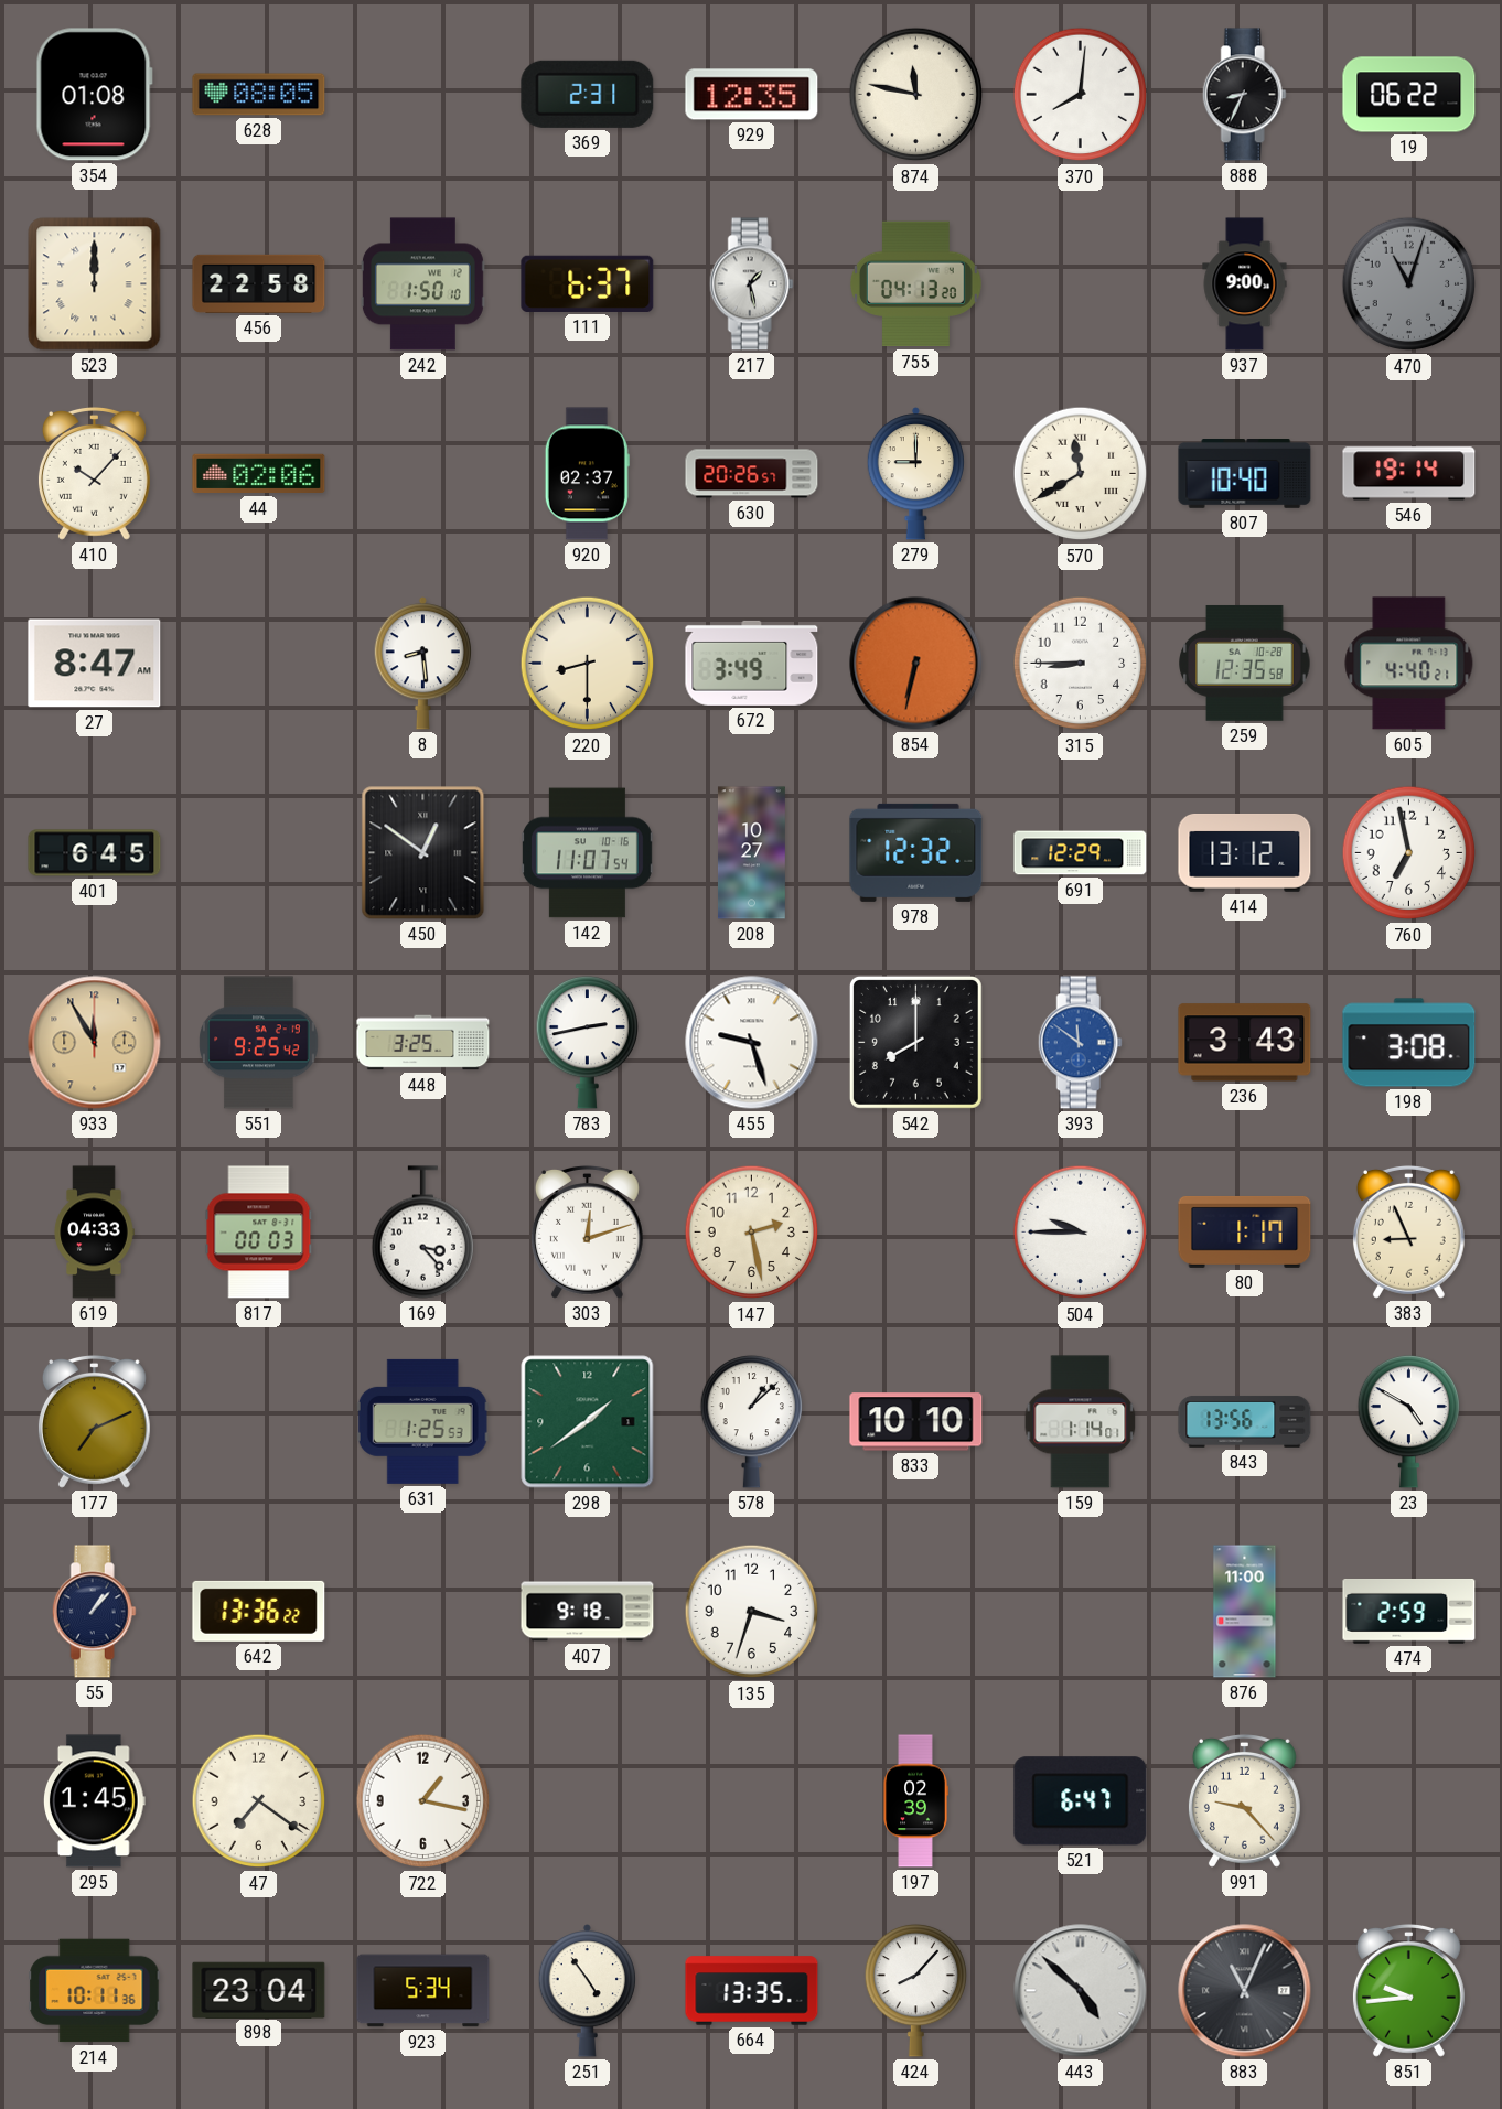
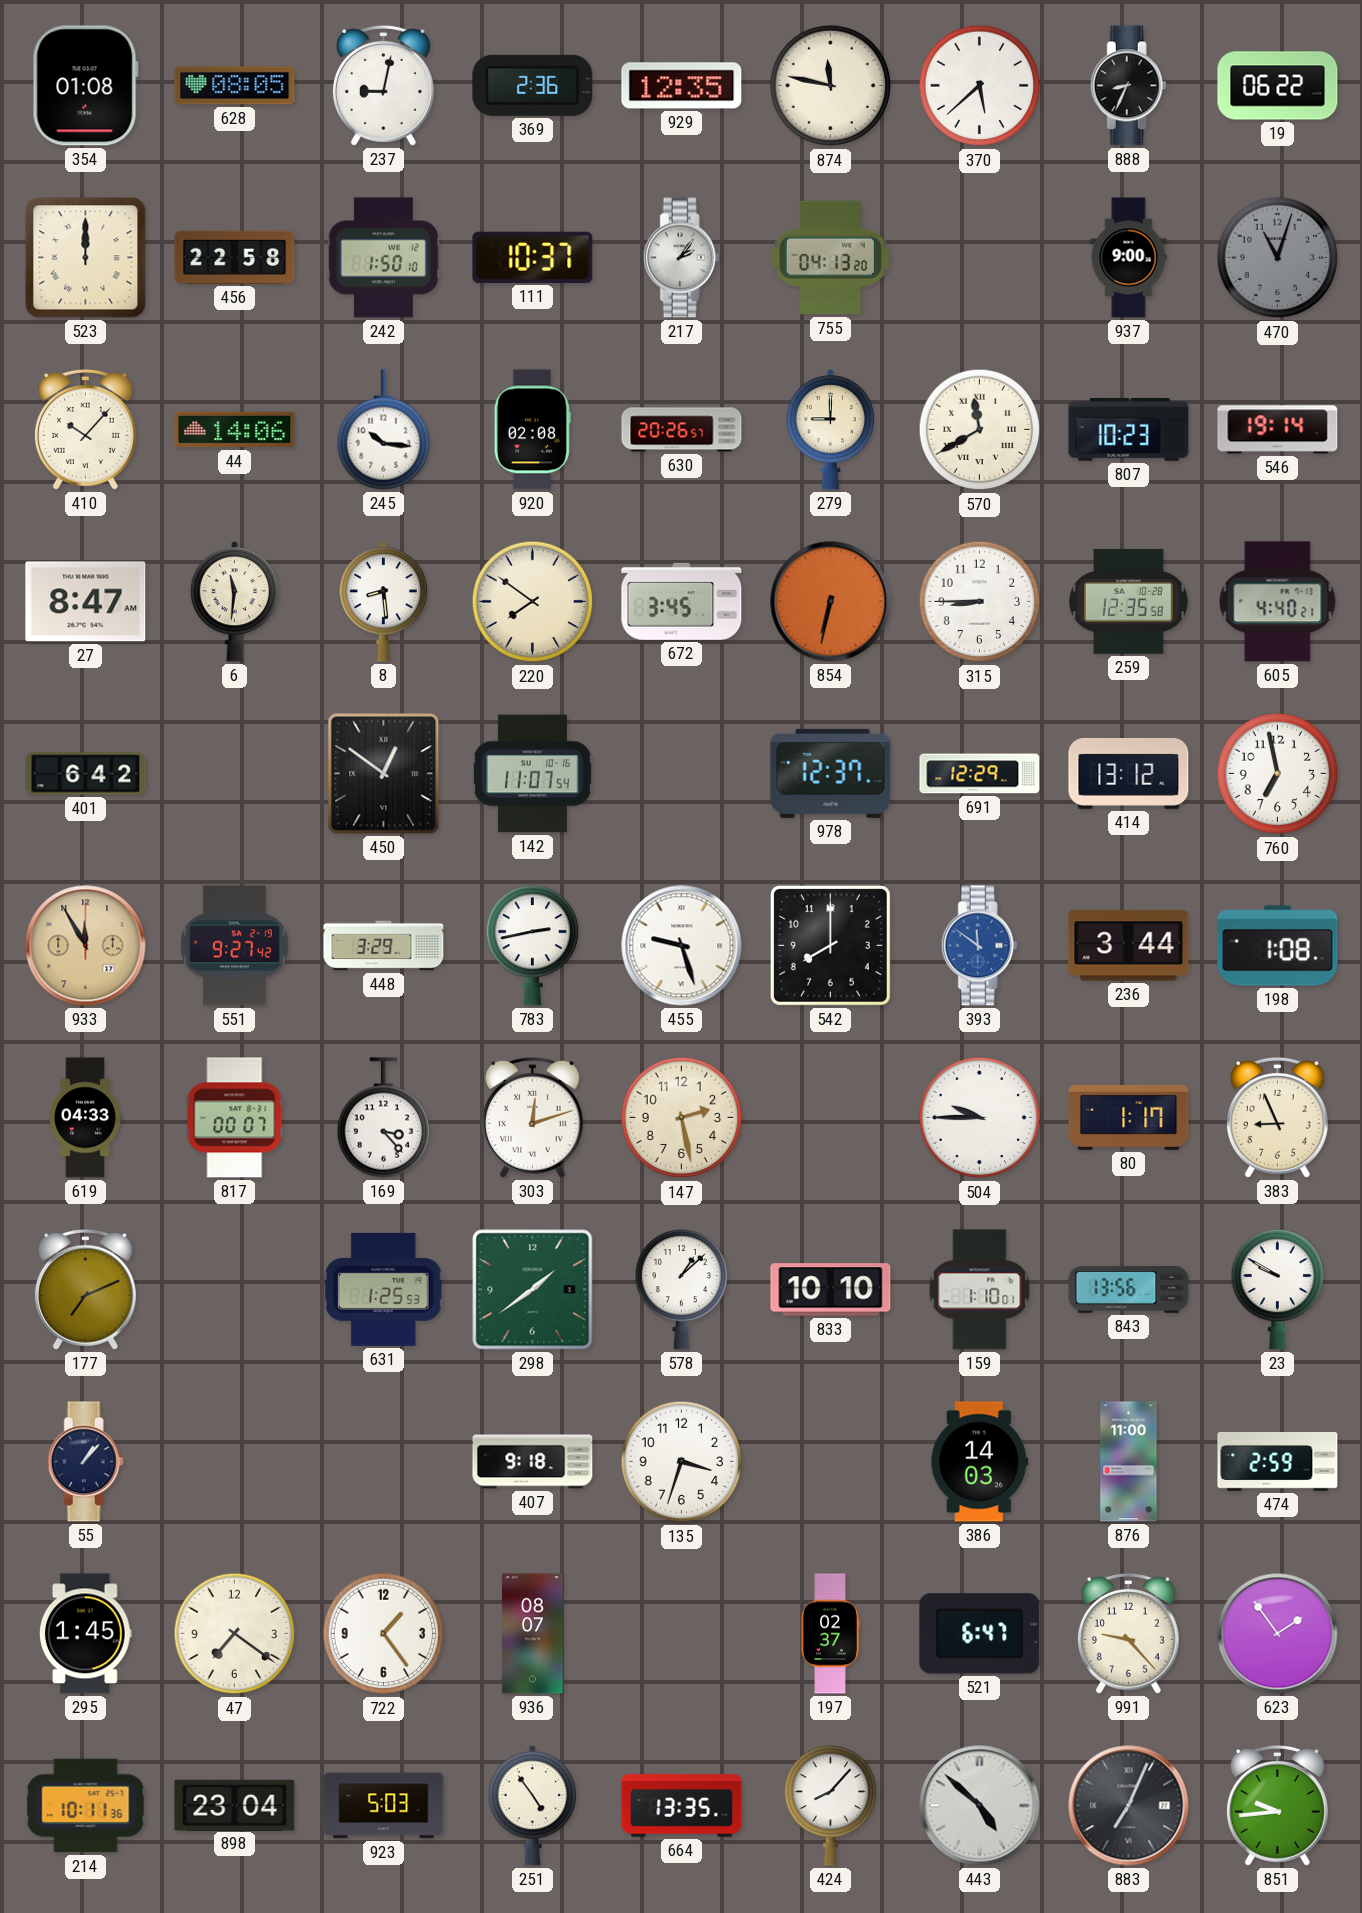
237: none -> 9:02 (383, 85)
369: 2:31 -> 2:36 (533, 85)
370: 8:01 -> 5:38 (980, 86)
111: 6:37 -> 10:37 (533, 257)
217: 1:28 -> 2:06 (681, 258)
44: 02:06 -> 14:06 (235, 430)
245: none -> 10:16 (383, 430)
920: 02:37 -> 02:08 (532, 430)
807: 10:40 -> 10:23 (1129, 430)
6: none -> 11:31 (234, 602)
220: 8:30 -> 7:51 (533, 602)
672: 3:49 -> 3:45 (682, 601)
401: 6:45 -> 6:42 (86, 774)
208: 10:27 -> none (751, 853)
978: 12:32 -> 12:37 (831, 773)
551: 9:25 -> 9:27 (235, 946)
448: 3:25 -> 3:29 (384, 946)
236: 3:43 -> 3:44 (1129, 946)
198: 3:08 -> 1:08 (1278, 946)
817: 00:03 -> 00:07 (235, 1118)
159: 1:14 -> 1:10 (980, 1290)
23: 4:50 -> 9:50 (1277, 1289)
642: 13:36 -> none (259, 1611)
386: none -> 14:03 (980, 1462)
722: 1:17 -> 1:24 (384, 1634)
936: none -> 08:07 (533, 1634)
197: 02:39 -> 02:37 (830, 1634)
623: none -> 1:54 (1278, 1634)
923: 5:34 -> 5:03 (384, 1806)
883: 11:04 -> 7:04 (1129, 1806)
